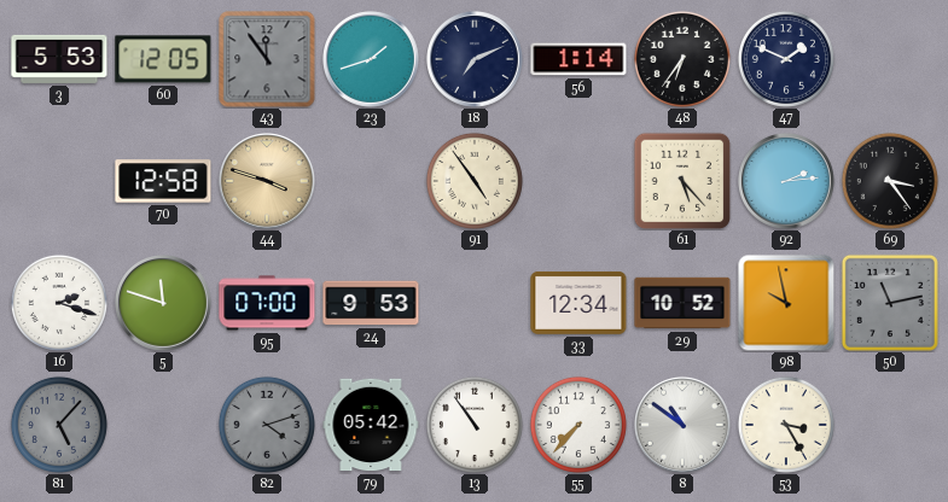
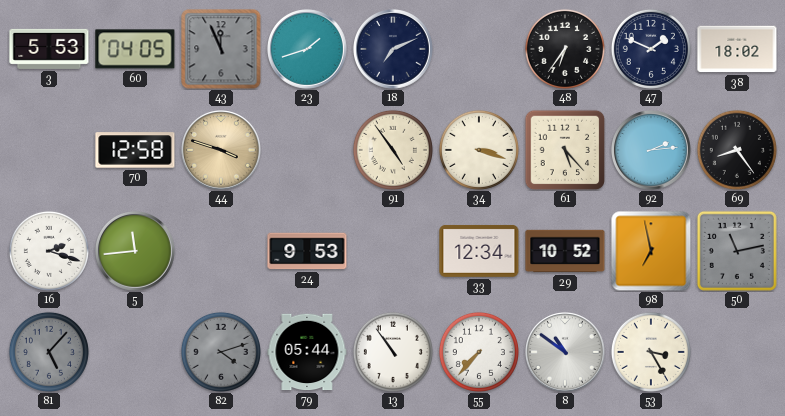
60: 12:05 -> 04:05 (135, 49)
43: 11:54 -> 11:56 (221, 49)
56: 1:14 -> none (578, 59)
38: none -> 18:02 (737, 49)
34: none -> 3:18 (479, 150)
69: 3:24 -> 8:24 (737, 150)
5: 11:48 -> 11:44 (136, 252)
95: 07:00 -> none (267, 303)
98: 9:58 -> 6:58 (651, 251)
79: 05:42 -> 05:44 (307, 352)
